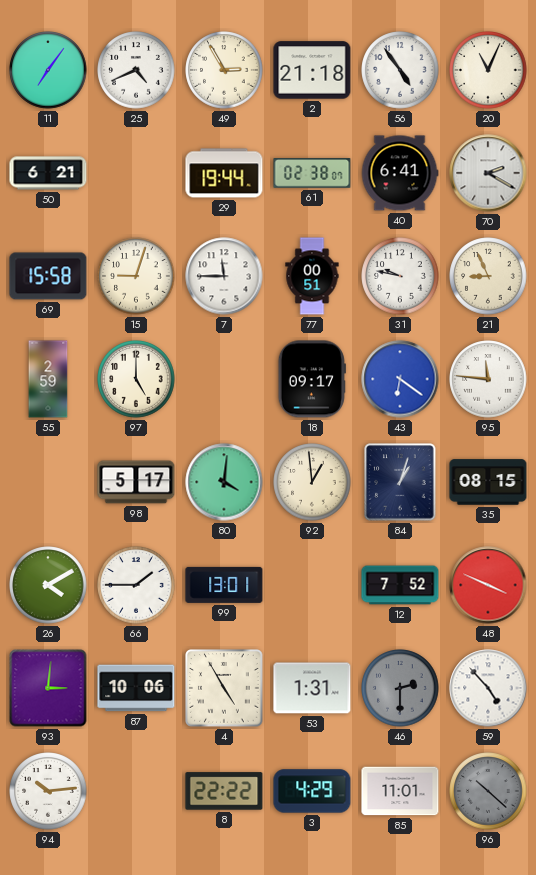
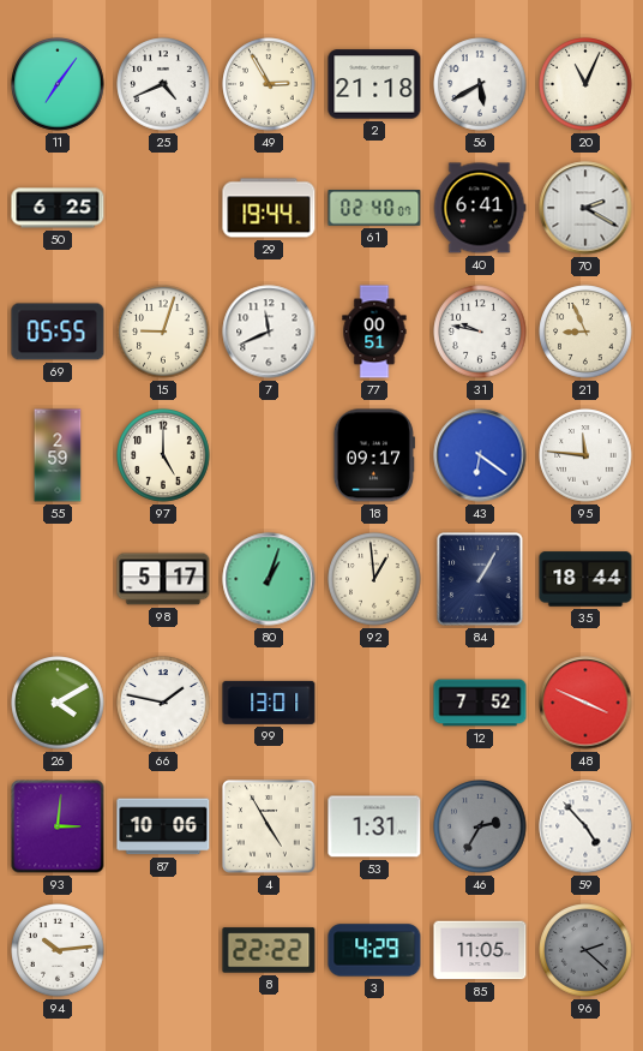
56: 4:54 -> 5:40 (480, 84)
50: 6:21 -> 6:25 (58, 208)
61: 02:38 -> 02:40 (374, 208)
69: 15:58 -> 05:55 (58, 332)
7: 11:45 -> 11:41 (269, 332)
80: 4:01 -> 1:03 (269, 579)
84: 1:03 -> 1:05 (480, 579)
35: 08:15 -> 18:44 (585, 579)
66: 1:45 -> 1:47 (163, 703)
46: 2:30 -> 2:35 (480, 826)
85: 11:01 -> 11:05 (480, 950)
96: 10:22 -> 2:22 (585, 950)
